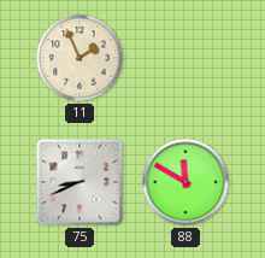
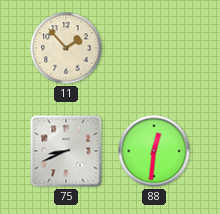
11: 1:56 -> 1:53 (66, 48)
88: 11:50 -> 12:31 (154, 151)
